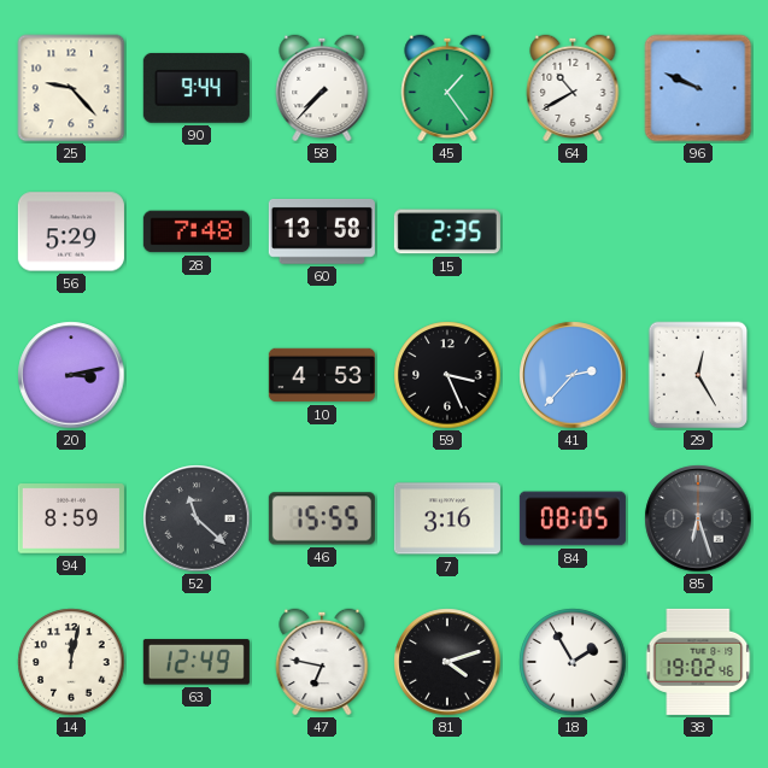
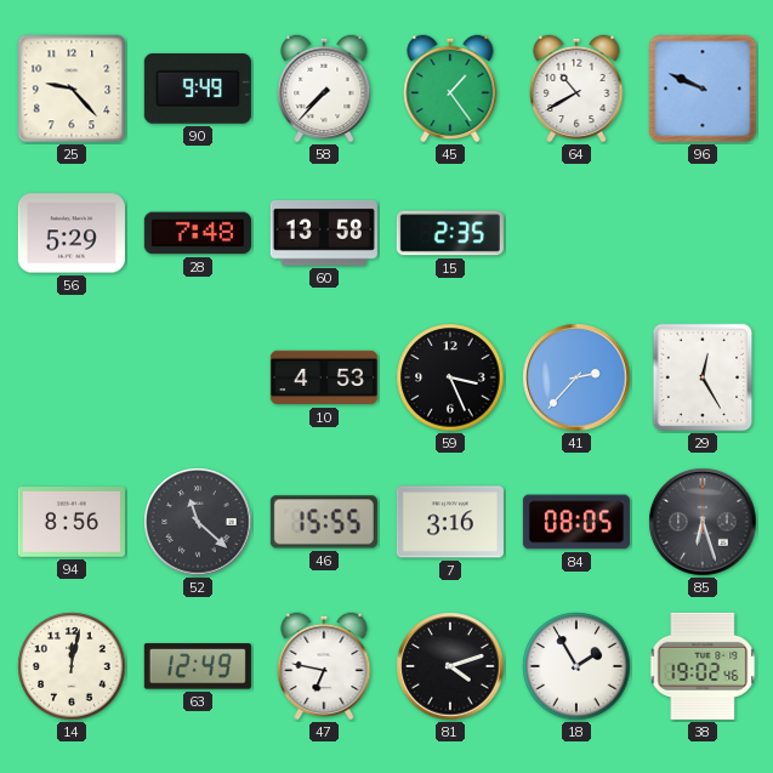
90: 9:44 -> 9:49 (198, 89)
20: 3:13 -> none (71, 375)
94: 8:59 -> 8:56 (72, 523)
